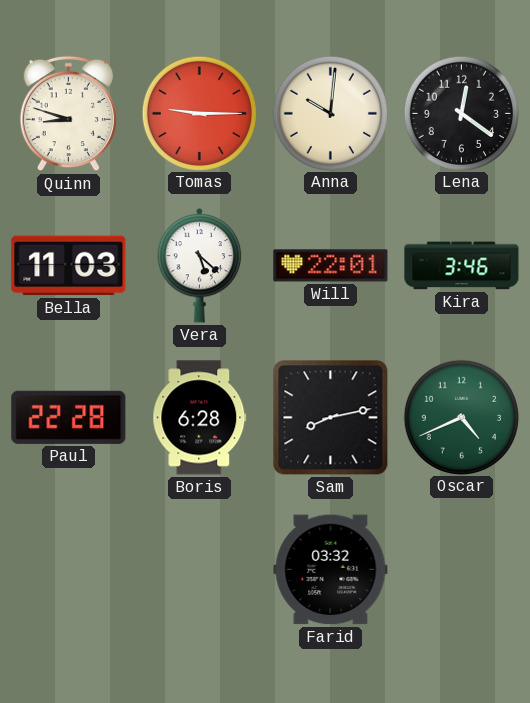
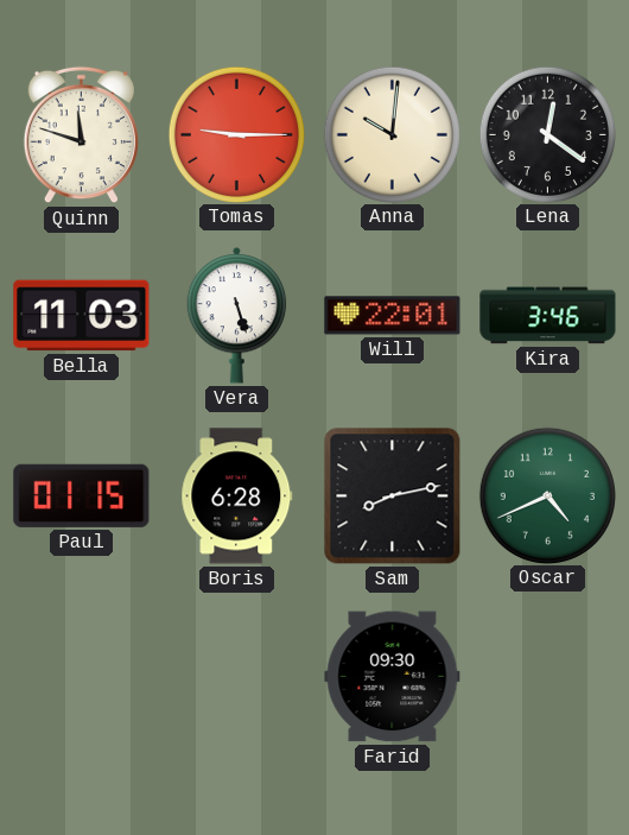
Quinn: 8:48 -> 11:48 (81, 135)
Vera: 5:22 -> 5:27 (237, 315)
Paul: 22:28 -> 01:15 (82, 495)
Farid: 03:32 -> 09:30 (393, 677)
